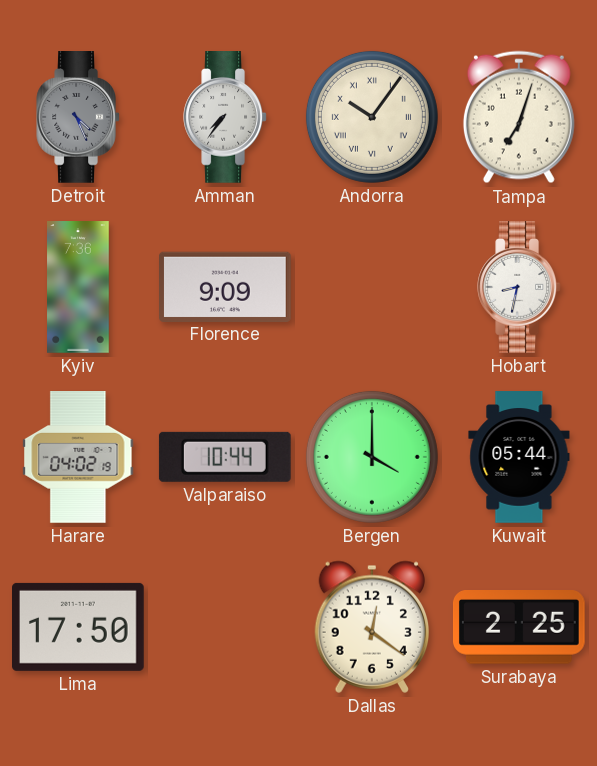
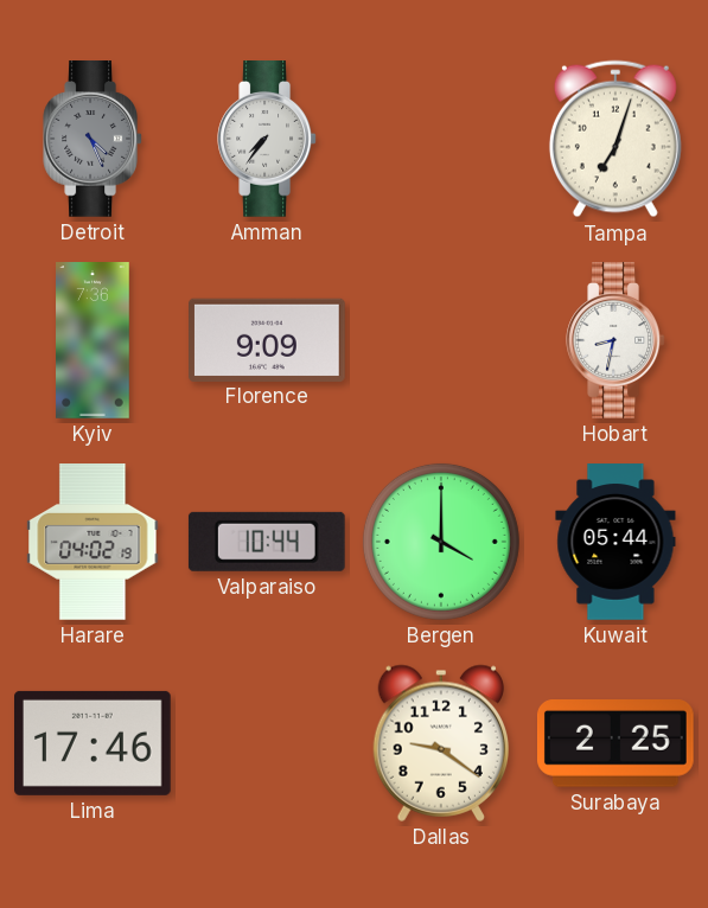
Andorra: 10:06 -> none (372, 117)
Lima: 17:50 -> 17:46 (94, 743)
Dallas: 12:21 -> 9:21 (440, 743)
